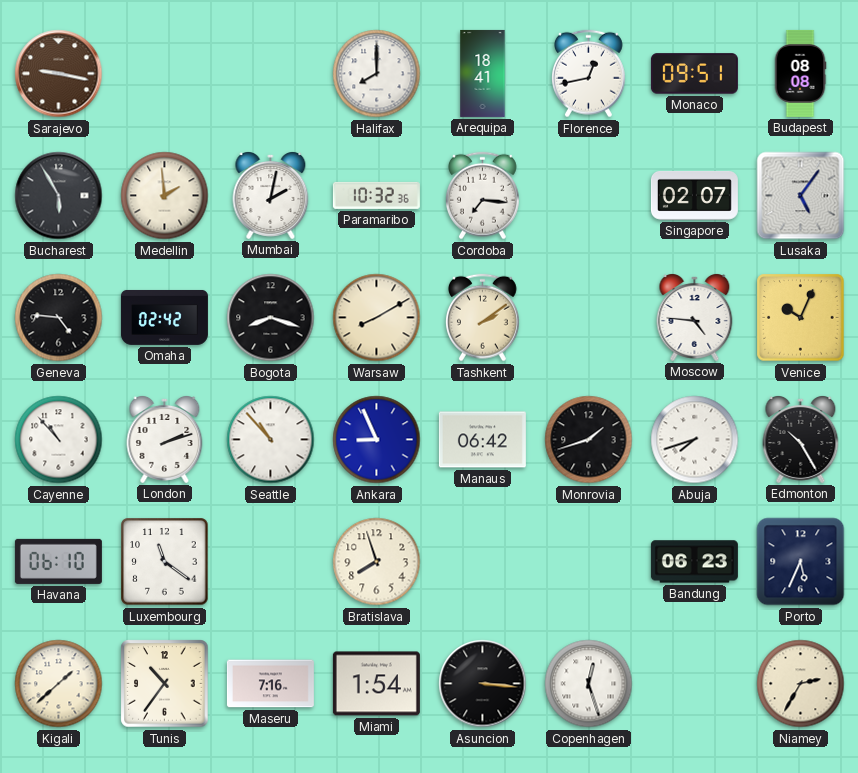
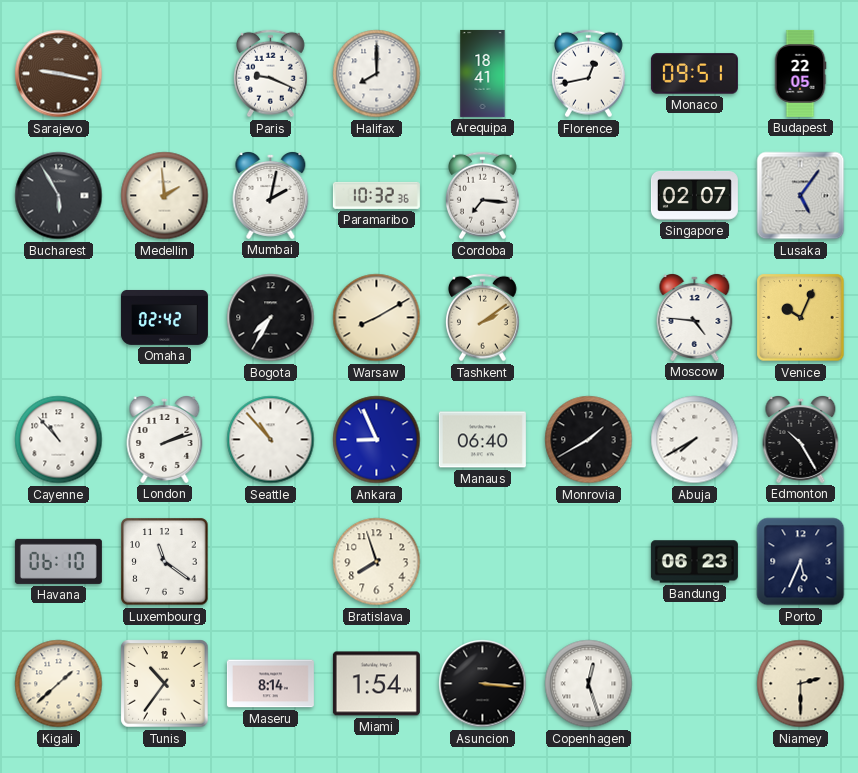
Paris: none -> 9:19 (270, 74)
Budapest: 08:08 -> 22:05 (800, 73)
Geneva: 4:46 -> none (59, 318)
Bogota: 8:18 -> 7:35 (271, 318)
Manaus: 06:42 -> 06:40 (482, 440)
Monrovia: 1:42 -> 1:40 (589, 440)
Abuja: 7:42 -> 7:40 (695, 440)
Maseru: 7:16 -> 8:14 (270, 684)
Niamey: 2:35 -> 2:30 (801, 684)
